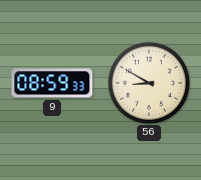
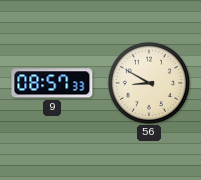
9: 08:59 -> 08:57 (52, 83)
